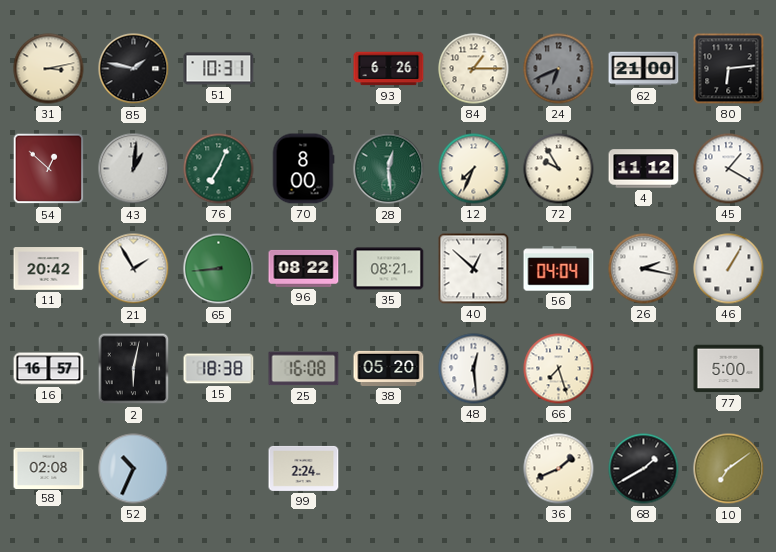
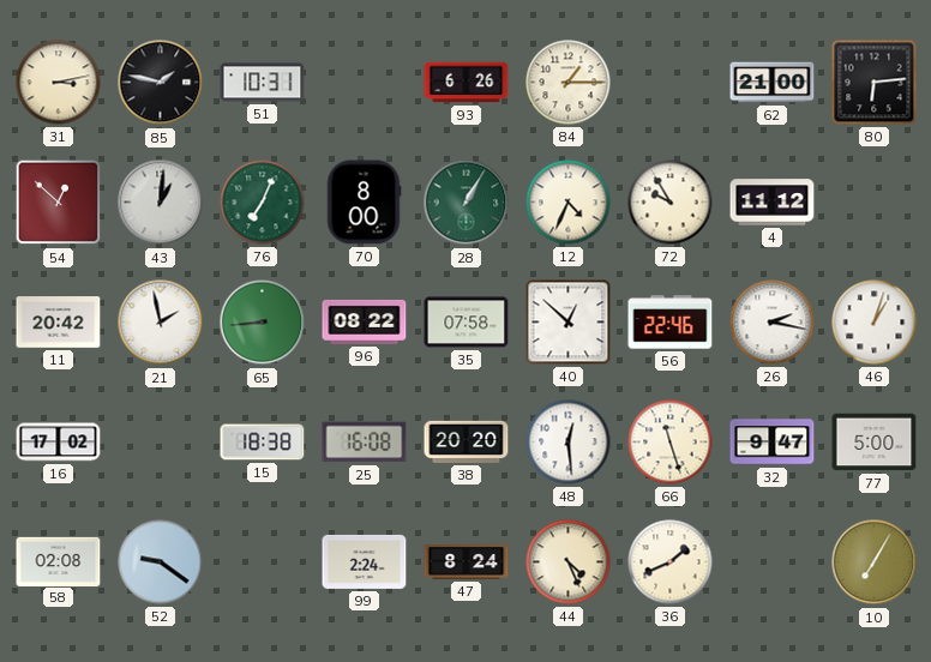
24: 6:41 -> none (559, 69)
28: 12:29 -> 1:05 (467, 203)
12: 7:34 -> 4:34 (569, 203)
45: 1:20 -> none (729, 169)
21: 1:55 -> 1:58 (161, 323)
35: 08:21 -> 07:58 (467, 323)
56: 04:04 -> 22:46 (671, 323)
46: 1:05 -> 1:03 (875, 323)
16: 16:57 -> 17:02 (59, 443)
2: 6:02 -> none (134, 369)
38: 05:20 -> 20:20 (467, 441)
66: 7:27 -> 11:27 (671, 443)
32: none -> 9:47 (773, 443)
52: 10:34 -> 9:21 (161, 562)
47: none -> 8:24 (467, 562)
44: none -> 4:26 (569, 562)
68: 1:40 -> none (644, 469)
10: 7:09 -> 7:05 (875, 562)
